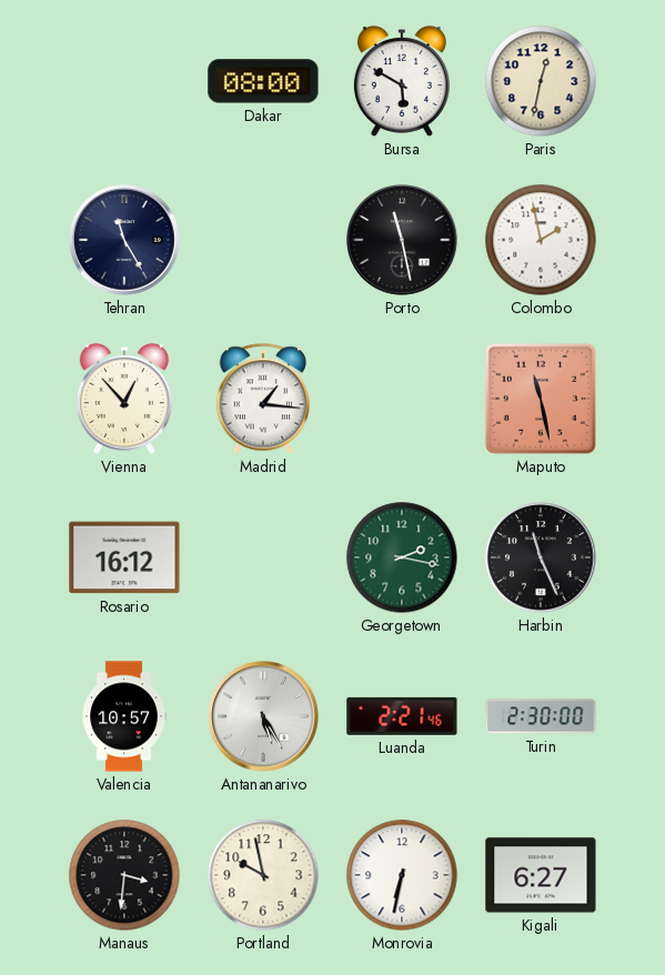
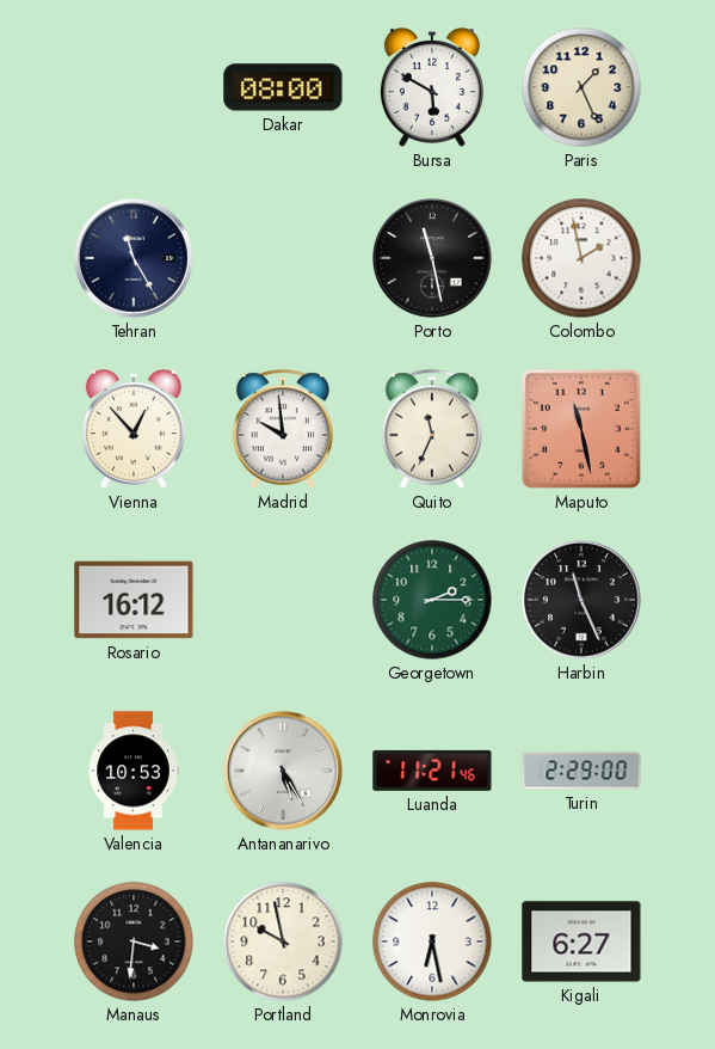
Paris: 12:32 -> 1:26 (581, 87)
Madrid: 1:16 -> 9:59 (282, 429)
Quito: none -> 11:34 (431, 429)
Georgetown: 2:17 -> 2:15 (432, 600)
Valencia: 10:57 -> 10:53 (134, 771)
Luanda: 2:21 -> 11:21 (432, 771)
Turin: 2:30 -> 2:29 (581, 771)
Monrovia: 6:32 -> 6:28 (432, 941)
